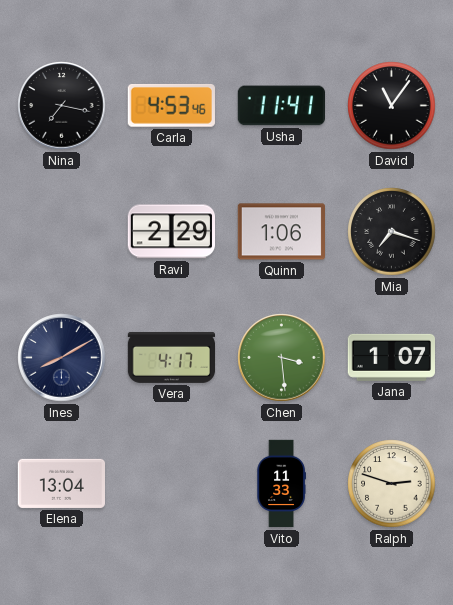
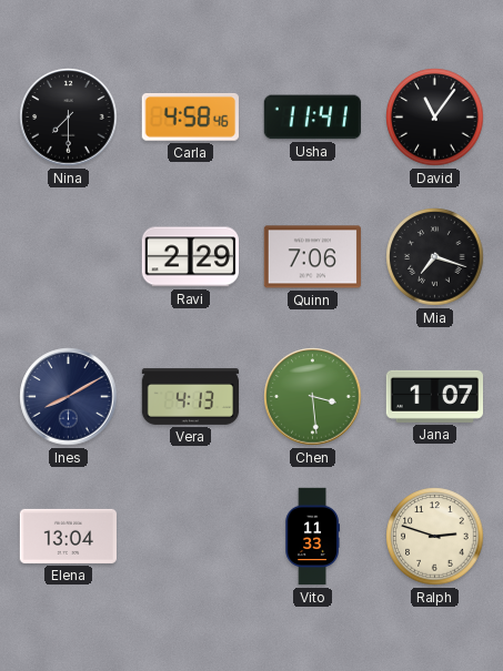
Nina: 7:17 -> 7:30 (69, 118)
Carla: 4:53 -> 4:58 (190, 118)
Quinn: 1:06 -> 7:06 (312, 257)
Vera: 4:17 -> 4:13 (191, 396)
